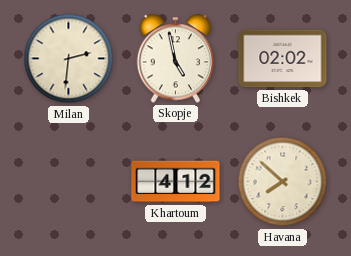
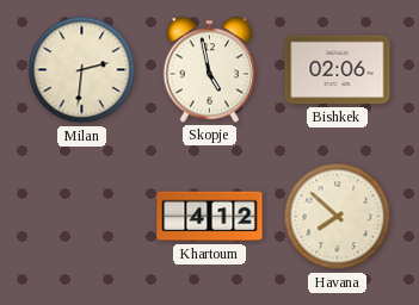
Bishkek: 02:02 -> 02:06 (338, 70)
